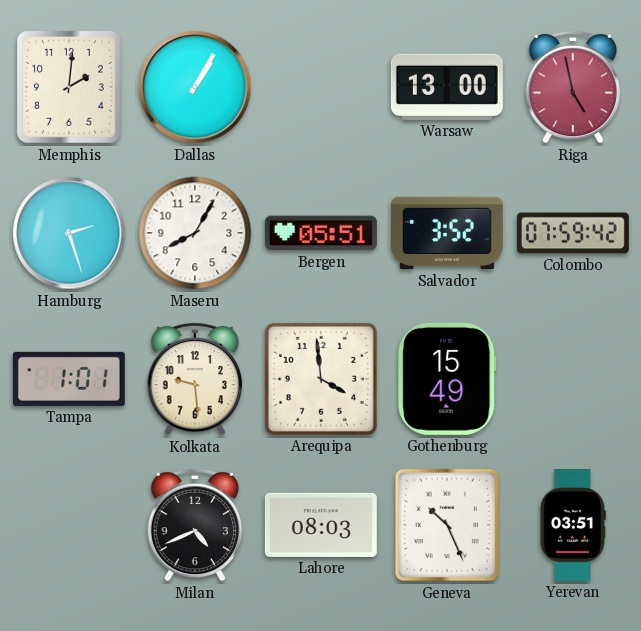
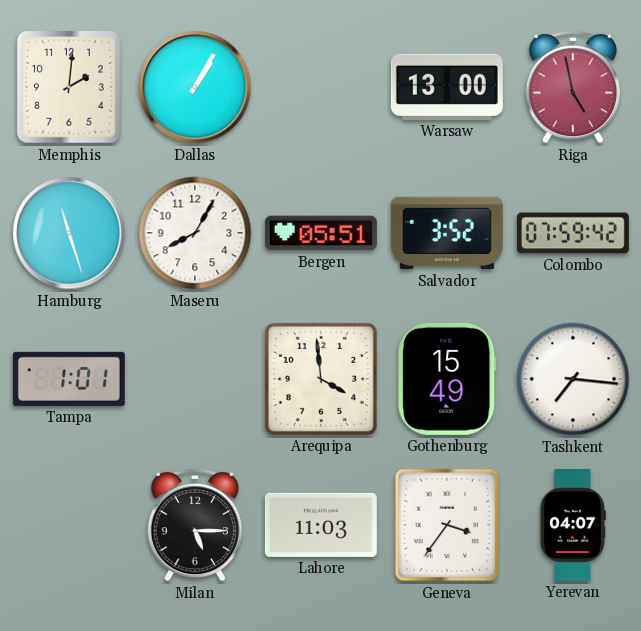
Hamburg: 2:27 -> 11:27 (69, 233)
Kolkata: 9:29 -> none (195, 379)
Tashkent: none -> 7:16 (573, 379)
Milan: 4:41 -> 5:15 (195, 525)
Lahore: 08:03 -> 11:03 (321, 525)
Geneva: 10:26 -> 3:36 (446, 525)
Yerevan: 03:51 -> 04:07 (573, 525)
